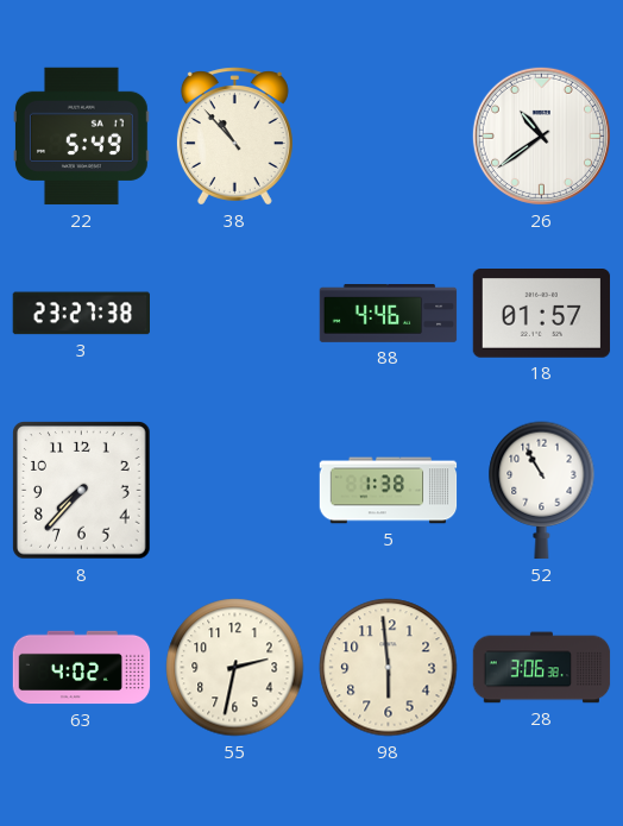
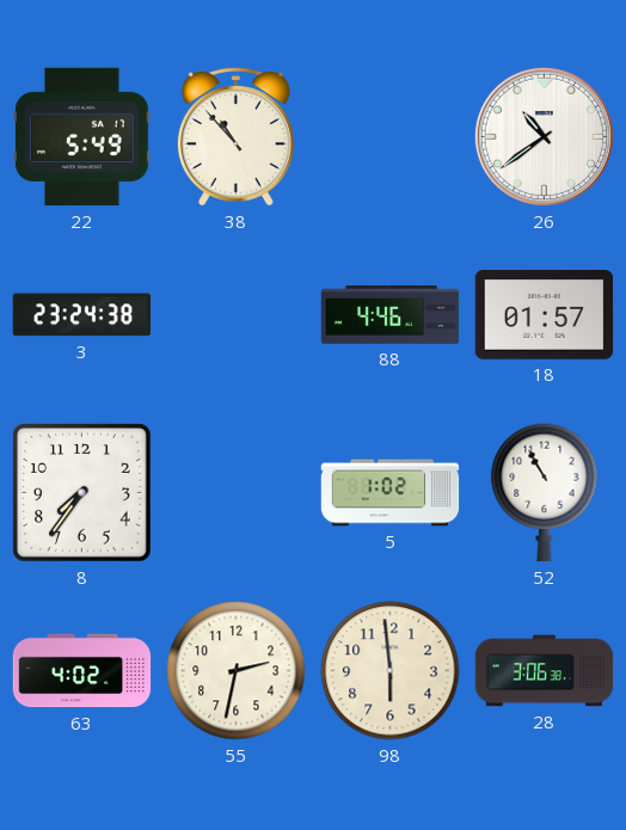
3: 23:27 -> 23:24 (81, 315)
8: 7:37 -> 7:36 (82, 493)
5: 1:38 -> 1:02 (391, 493)
